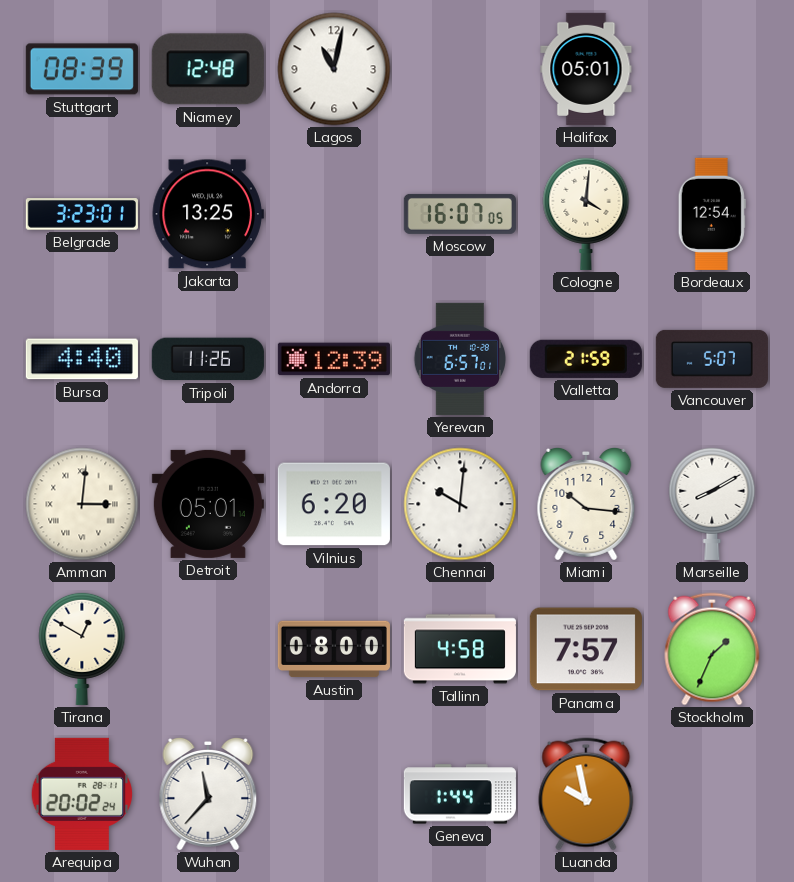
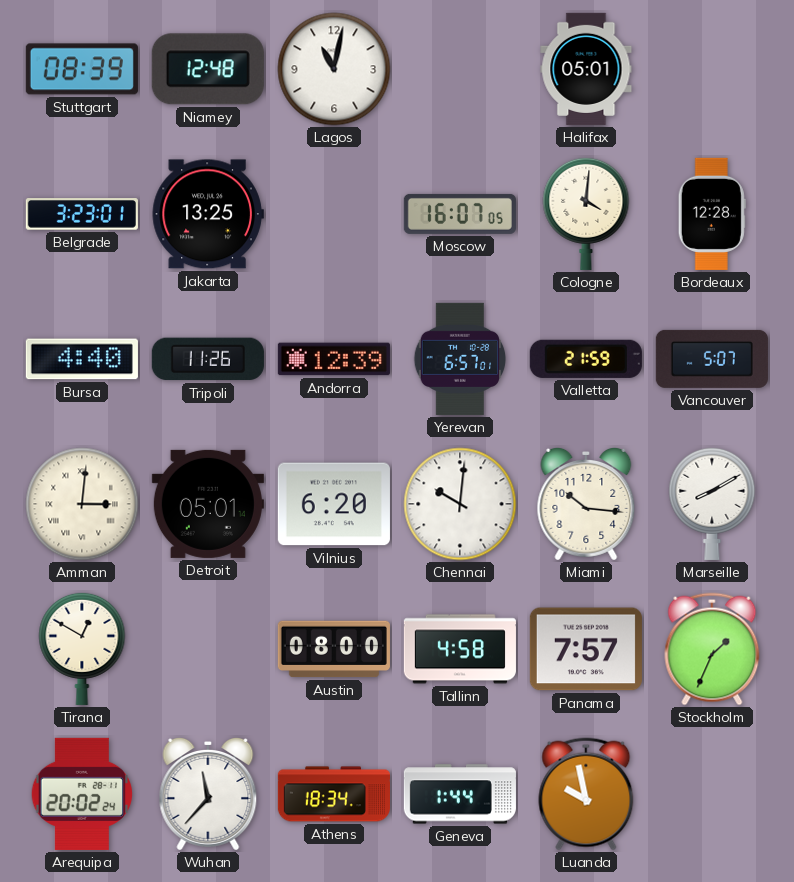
Bordeaux: 12:54 -> 12:28 (712, 214)
Athens: none -> 18:34 (334, 794)
